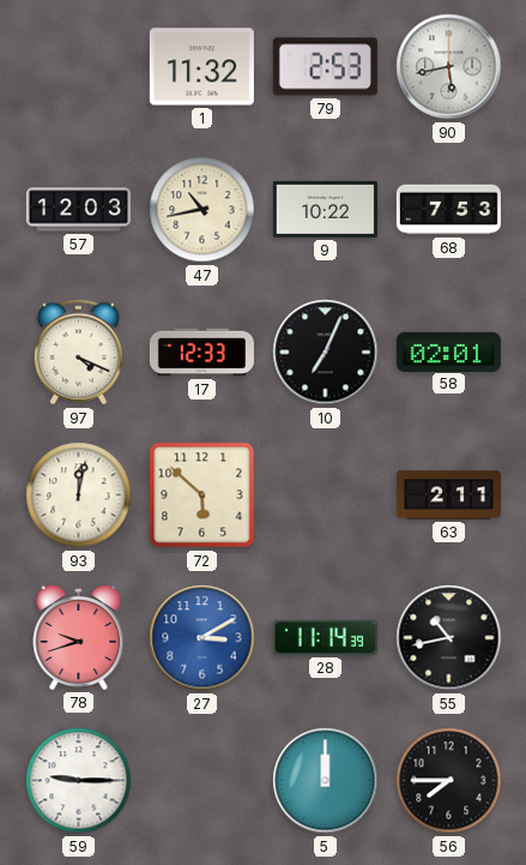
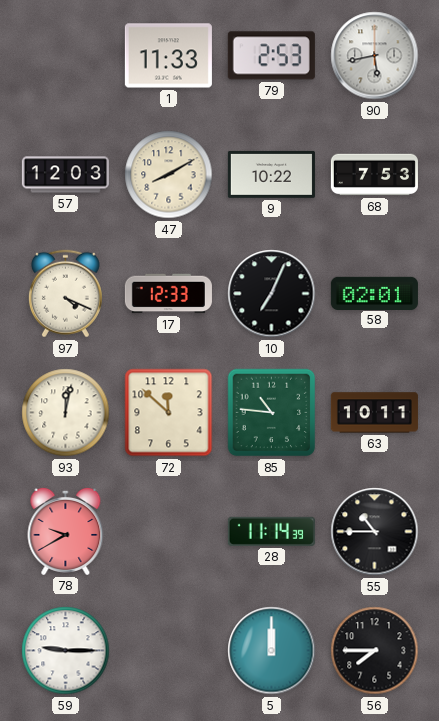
1: 11:32 -> 11:33 (168, 56)
47: 10:43 -> 8:10 (169, 175)
72: 5:52 -> 11:52 (169, 413)
85: none -> 10:46 (272, 413)
63: 2:11 -> 10:11 (374, 413)
78: 9:42 -> 9:40 (66, 531)
27: 3:10 -> none (202, 638)
55: 10:43 -> 10:45 (375, 532)
